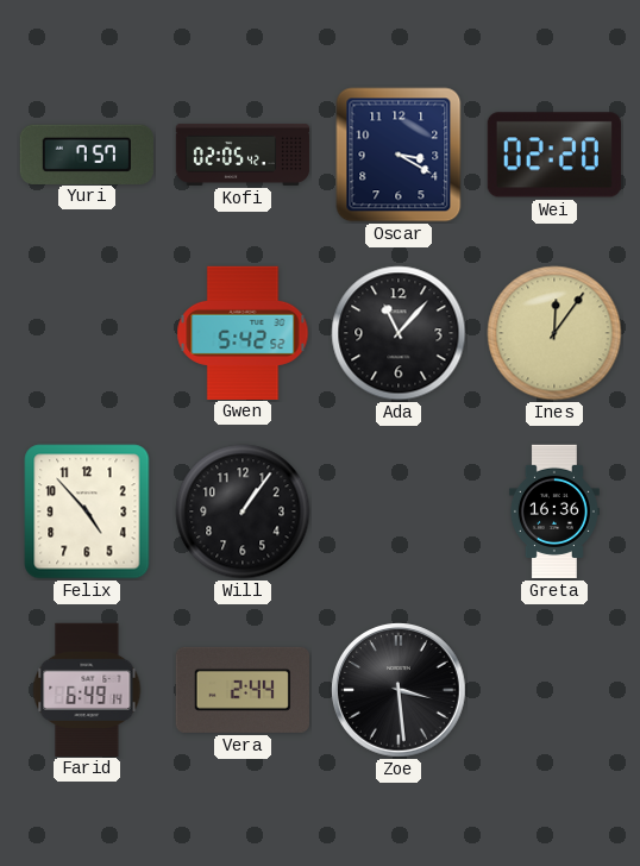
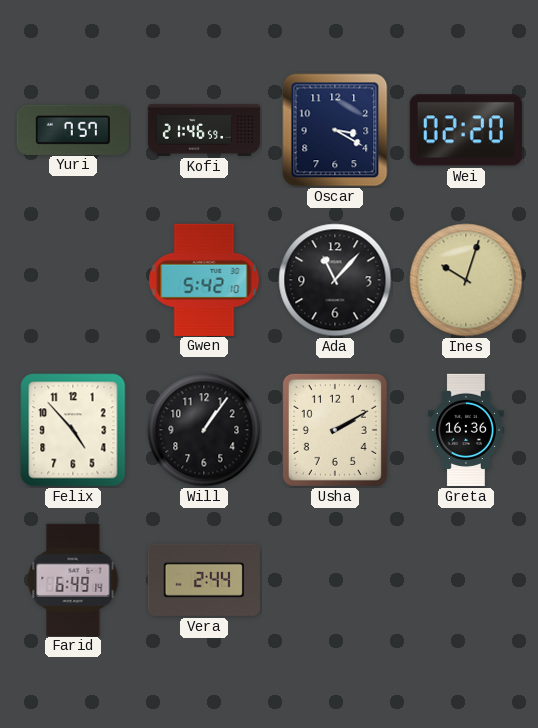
Kofi: 02:05 -> 21:46 (204, 130)
Gwen: 5:42:52 -> 5:42:10 (204, 279)
Ines: 12:06 -> 10:03 (466, 280)
Usha: none -> 2:10 (335, 430)
Zoe: 3:29 -> none (400, 691)
